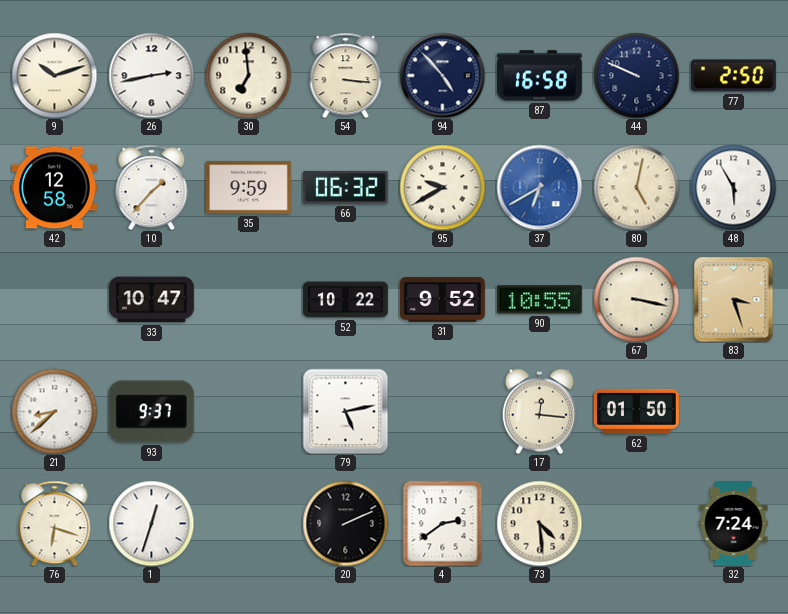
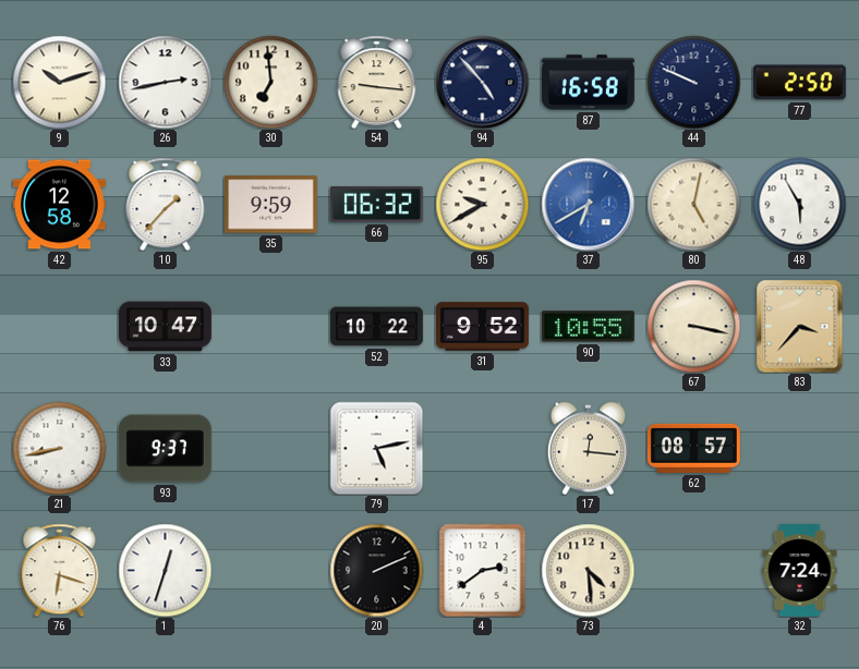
54: 3:16 -> 9:16 (377, 82)
83: 3:27 -> 3:37 (800, 326)
21: 8:38 -> 8:43 (59, 448)
62: 01:50 -> 08:57 (693, 448)
